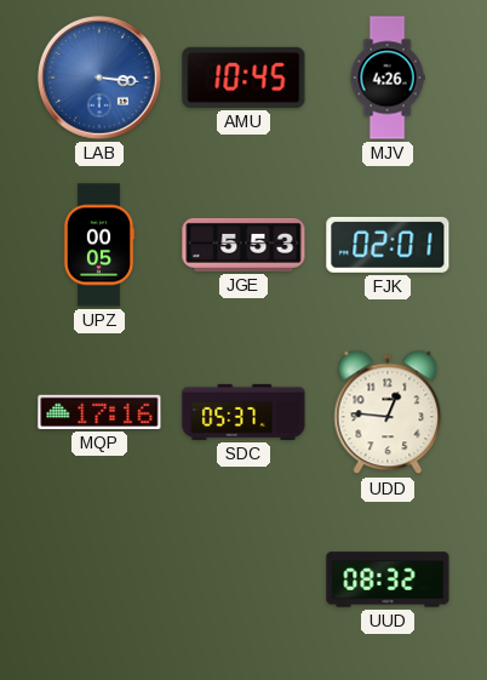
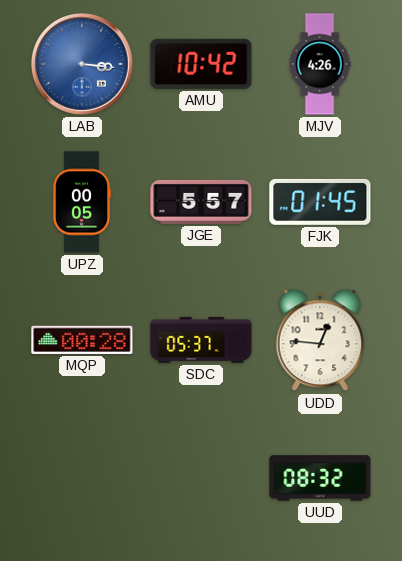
AMU: 10:45 -> 10:42 (201, 64)
JGE: 5:53 -> 5:57 (201, 202)
FJK: 02:01 -> 01:45 (320, 202)
MQP: 17:16 -> 00:28 (82, 340)
